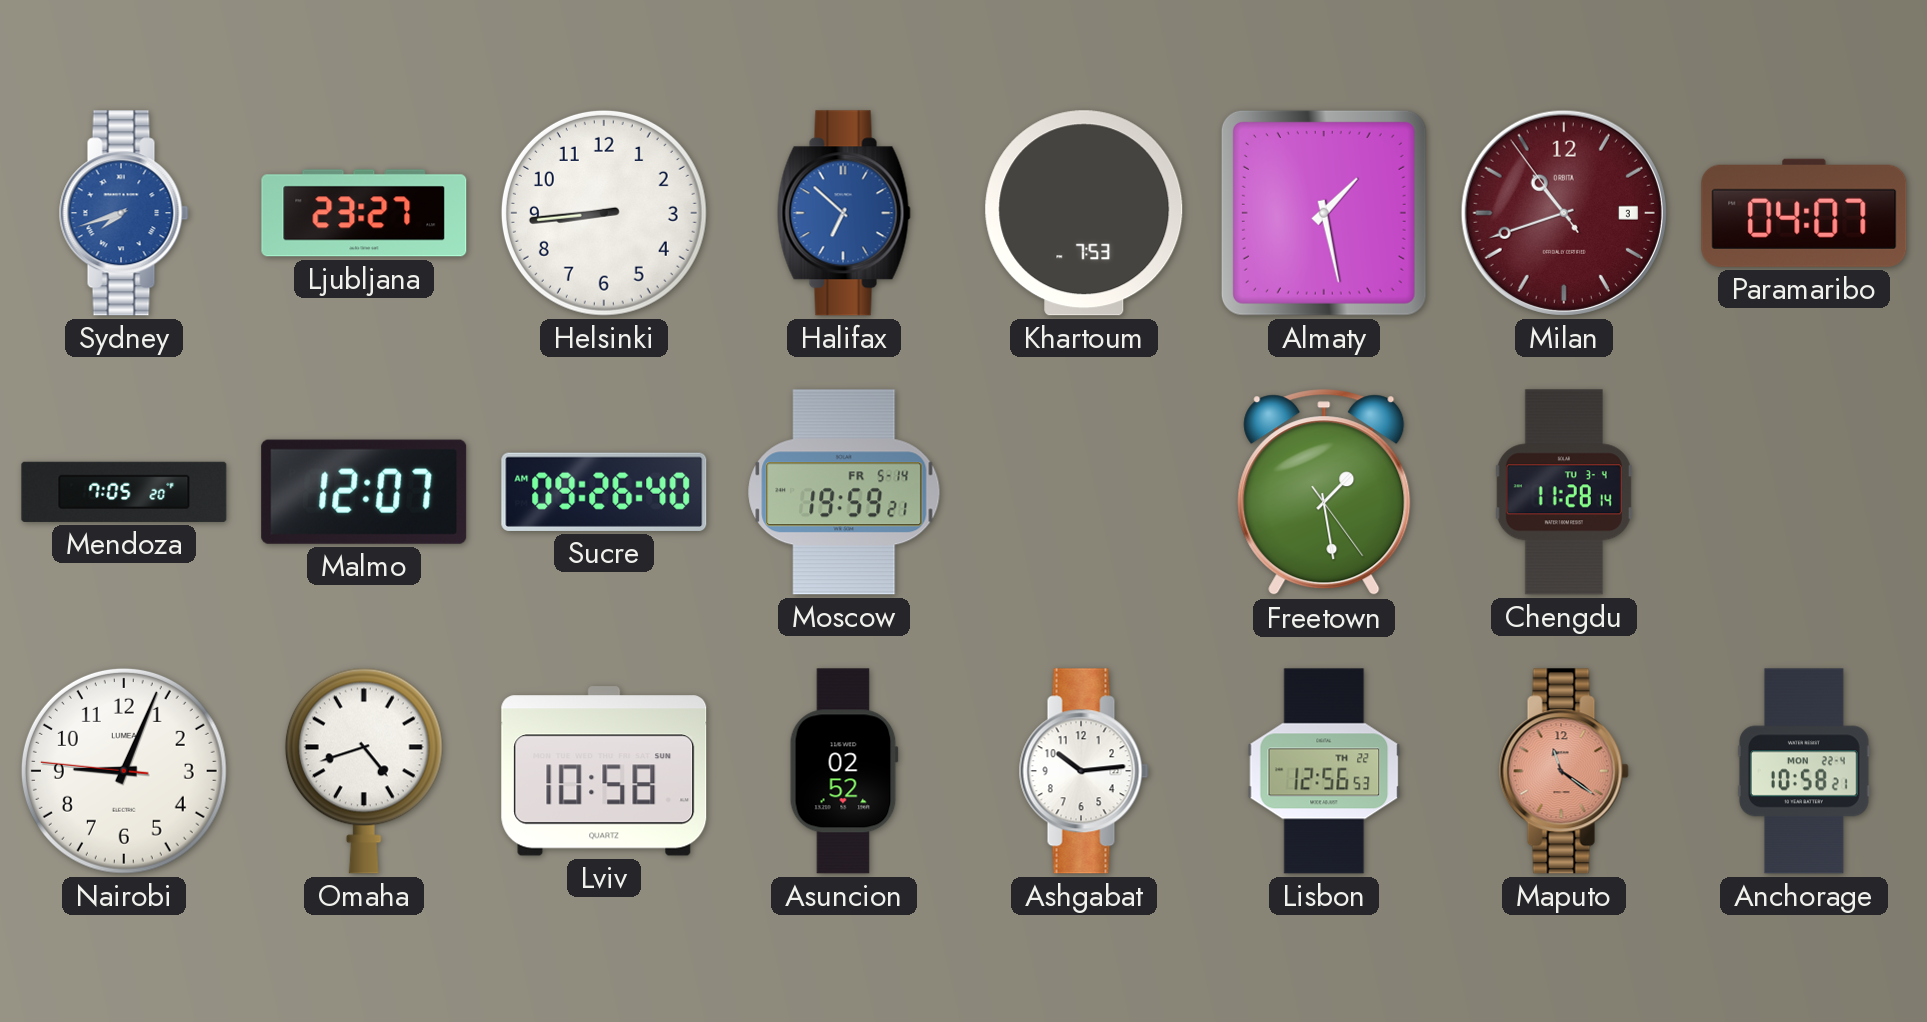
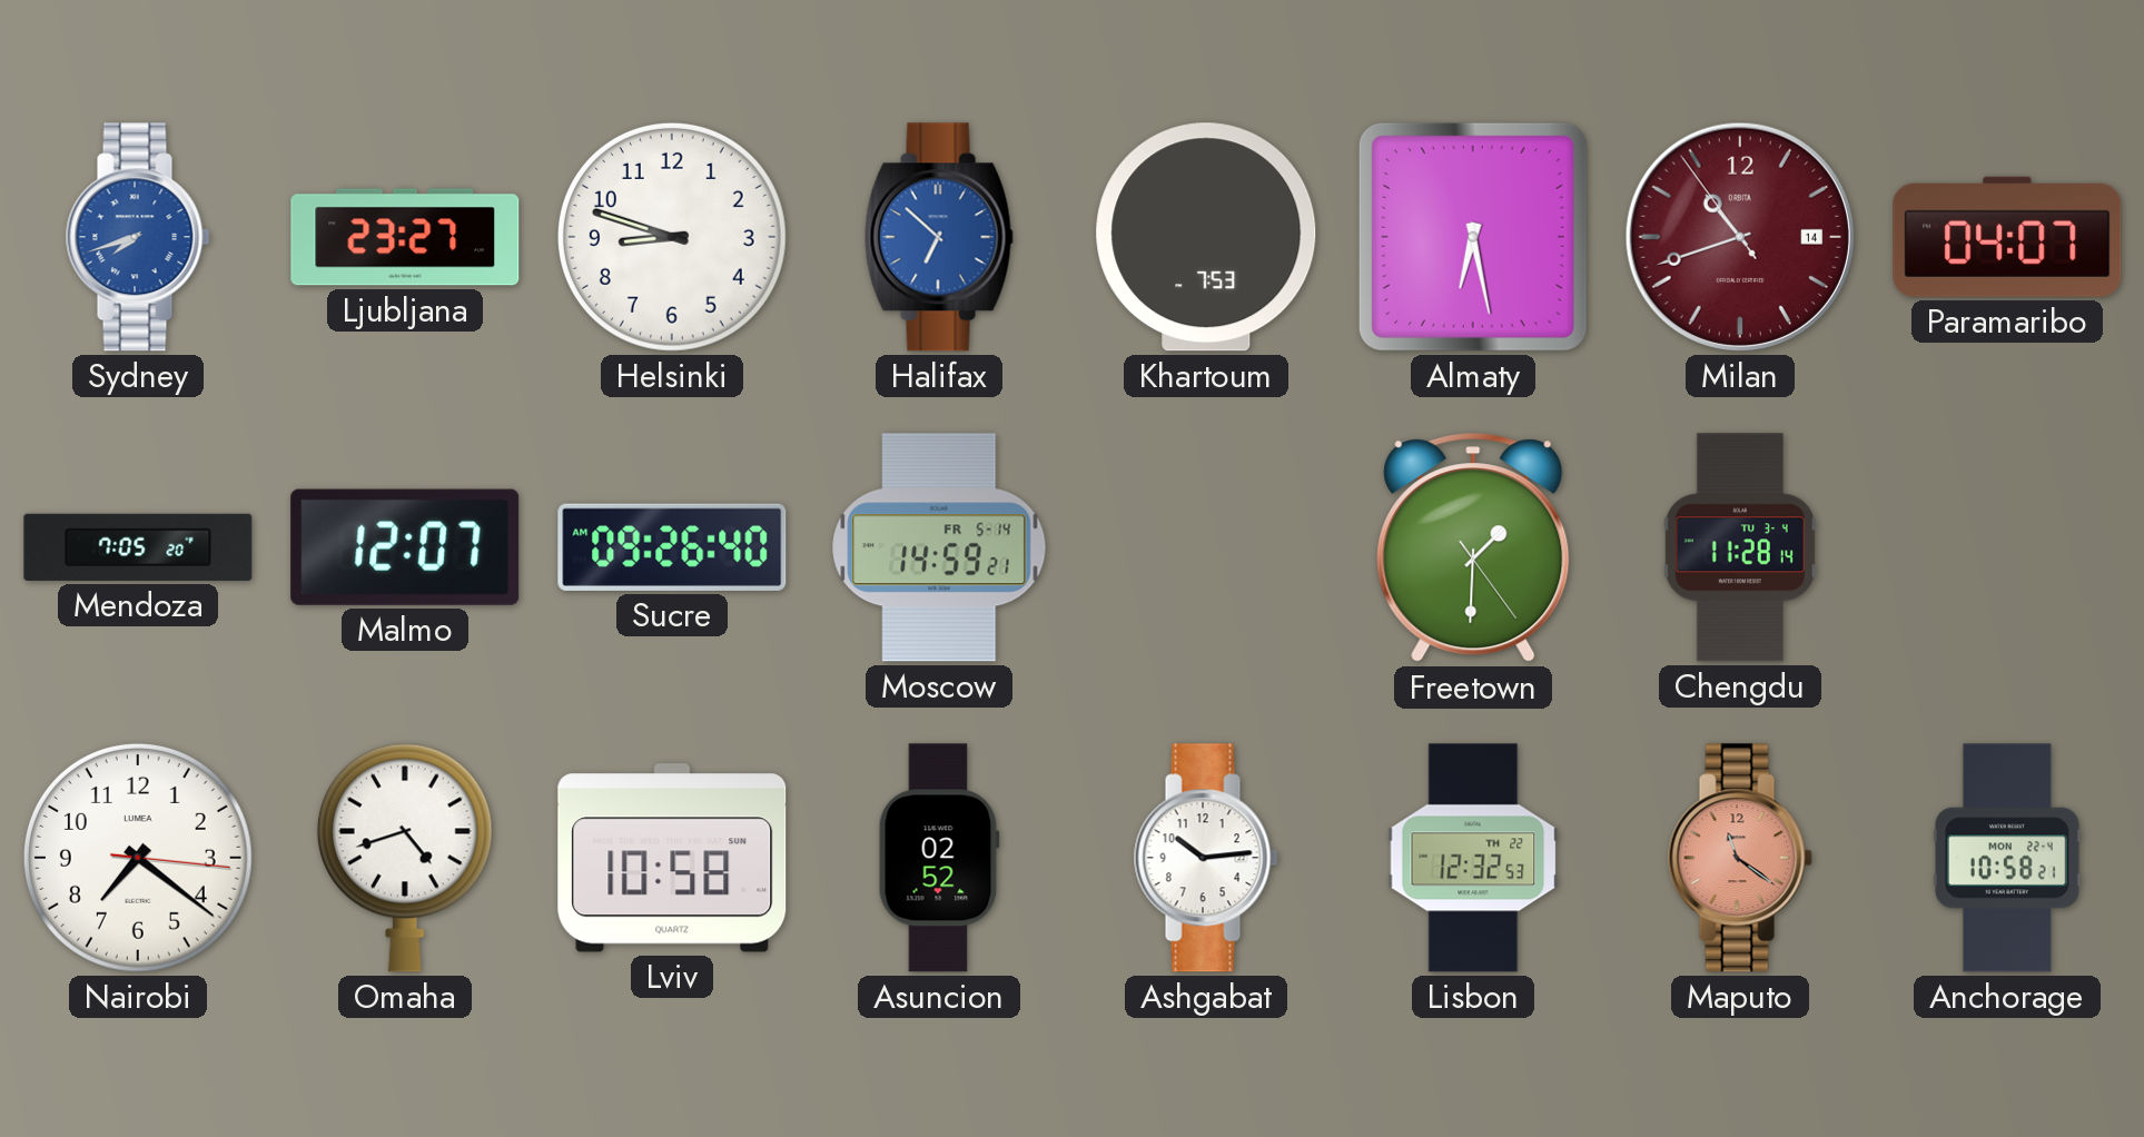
Helsinki: 8:44 -> 8:48 (672, 237)
Almaty: 1:28 -> 6:28 (1473, 237)
Milan date: 3 -> 14 (1740, 237)
Moscow: 19:59 -> 14:59 (939, 547)
Freetown: 1:28 -> 1:30 (1473, 548)
Nairobi: 9:03 -> 7:21 (138, 858)
Lisbon: 12:56 -> 12:32 (1473, 858)
